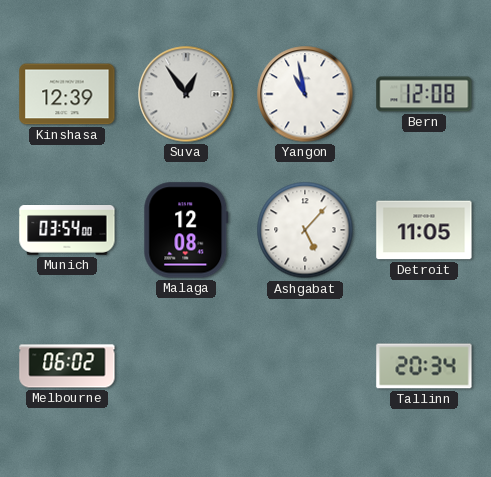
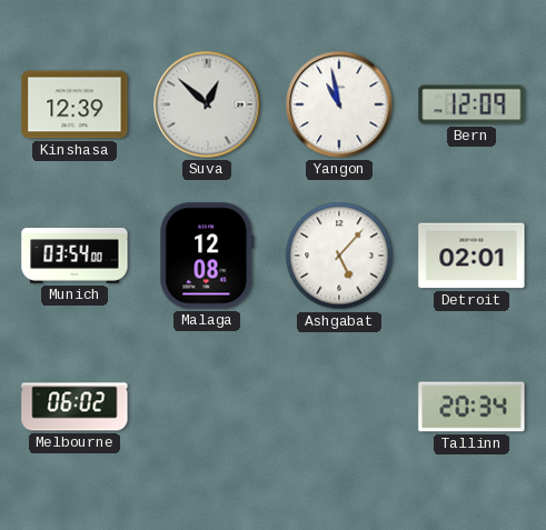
Suva: 12:54 -> 12:52 (207, 104)
Bern: 12:08 -> 12:09 (471, 104)
Detroit: 11:05 -> 02:01 (471, 256)
